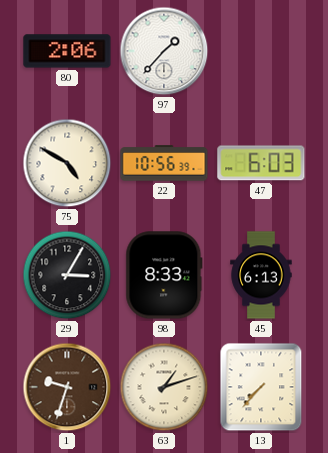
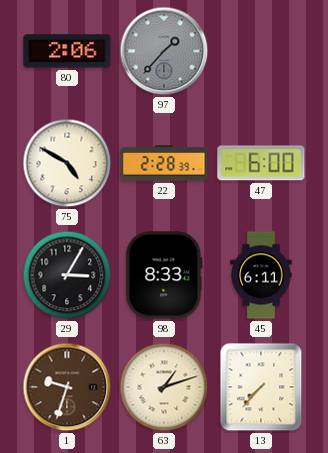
97 dial: white -> grey (164, 51)
22: 10:56 -> 2:28 (164, 163)
47: 6:03 -> 6:00 (261, 163)
45: 6:13 -> 6:11 (261, 275)
